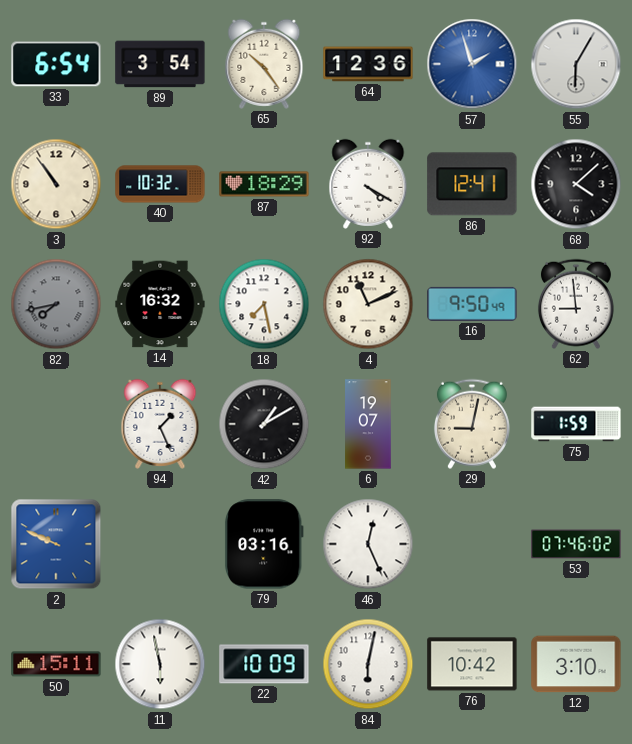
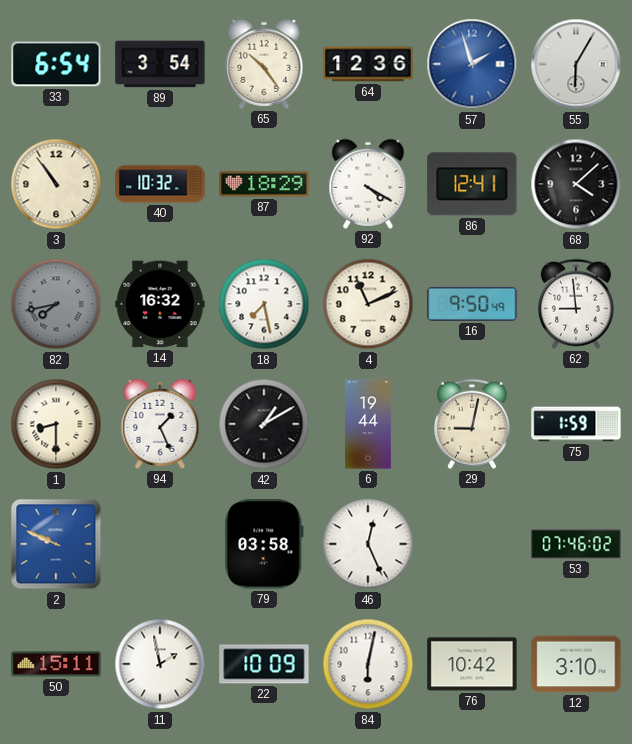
1: none -> 8:30 (56, 424)
6: 19:07 -> 19:44 (368, 424)
79: 03:16 -> 03:58 (264, 544)
11: 5:58 -> 1:58 (160, 664)
